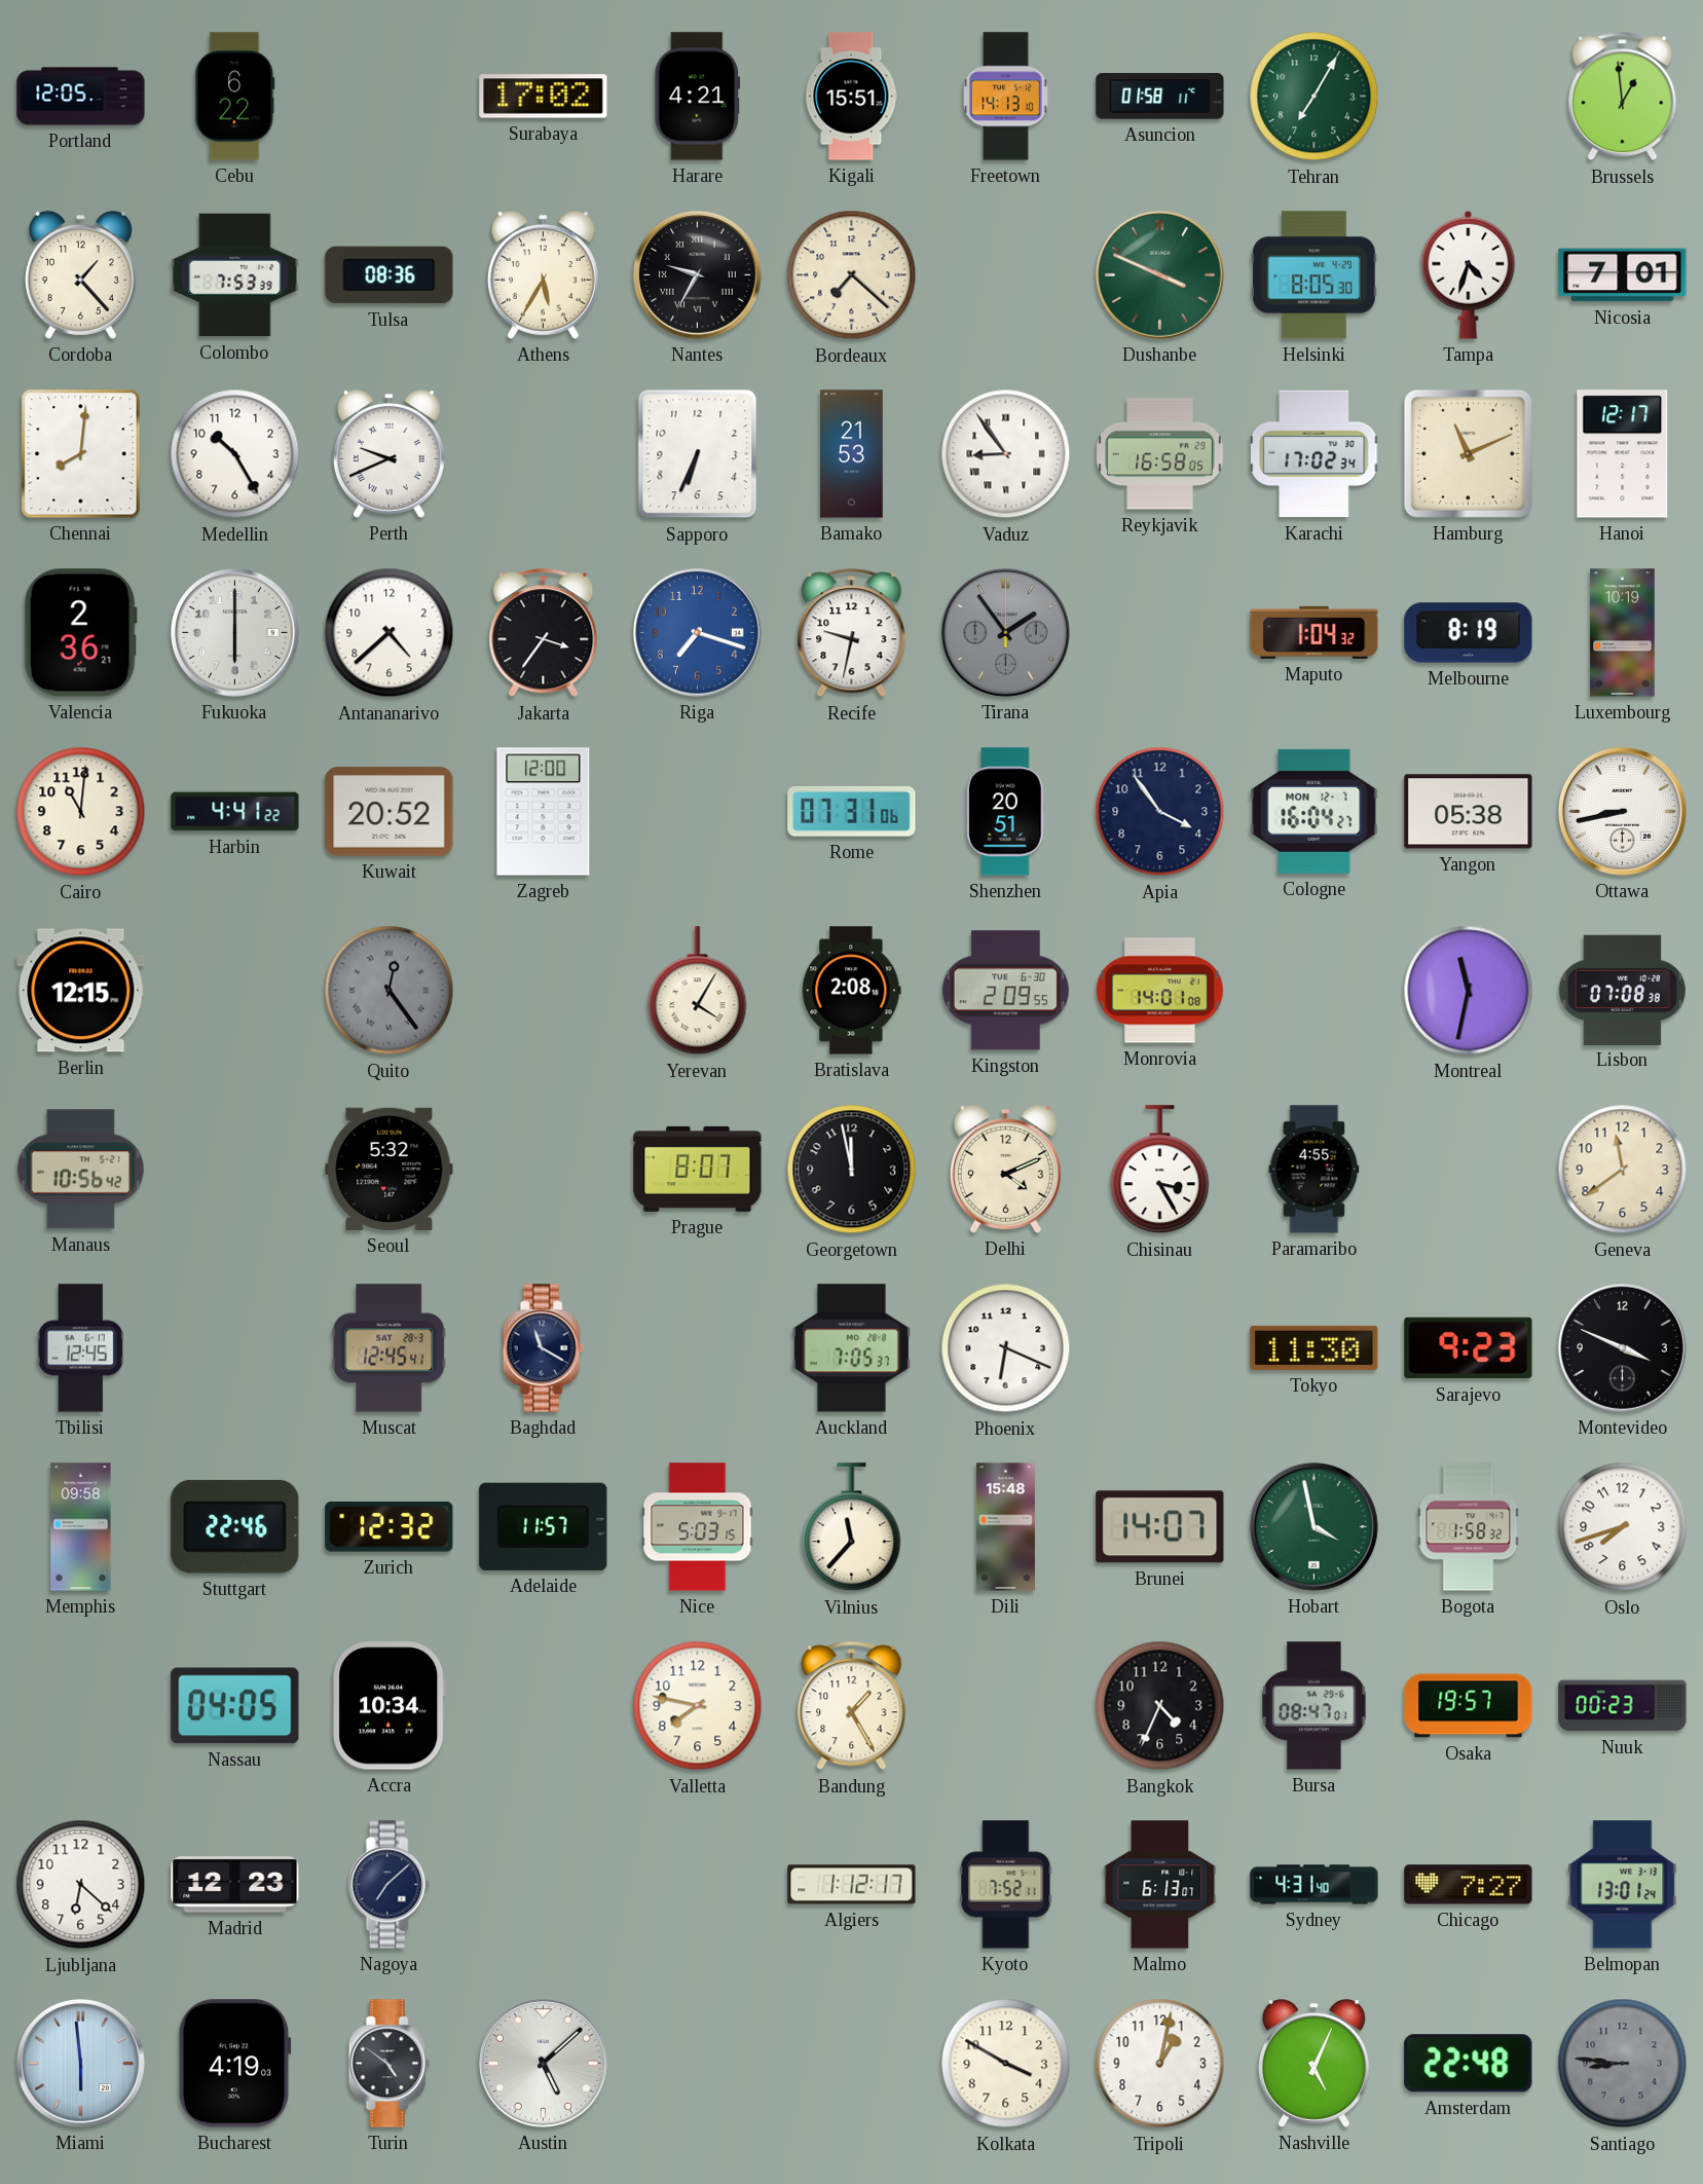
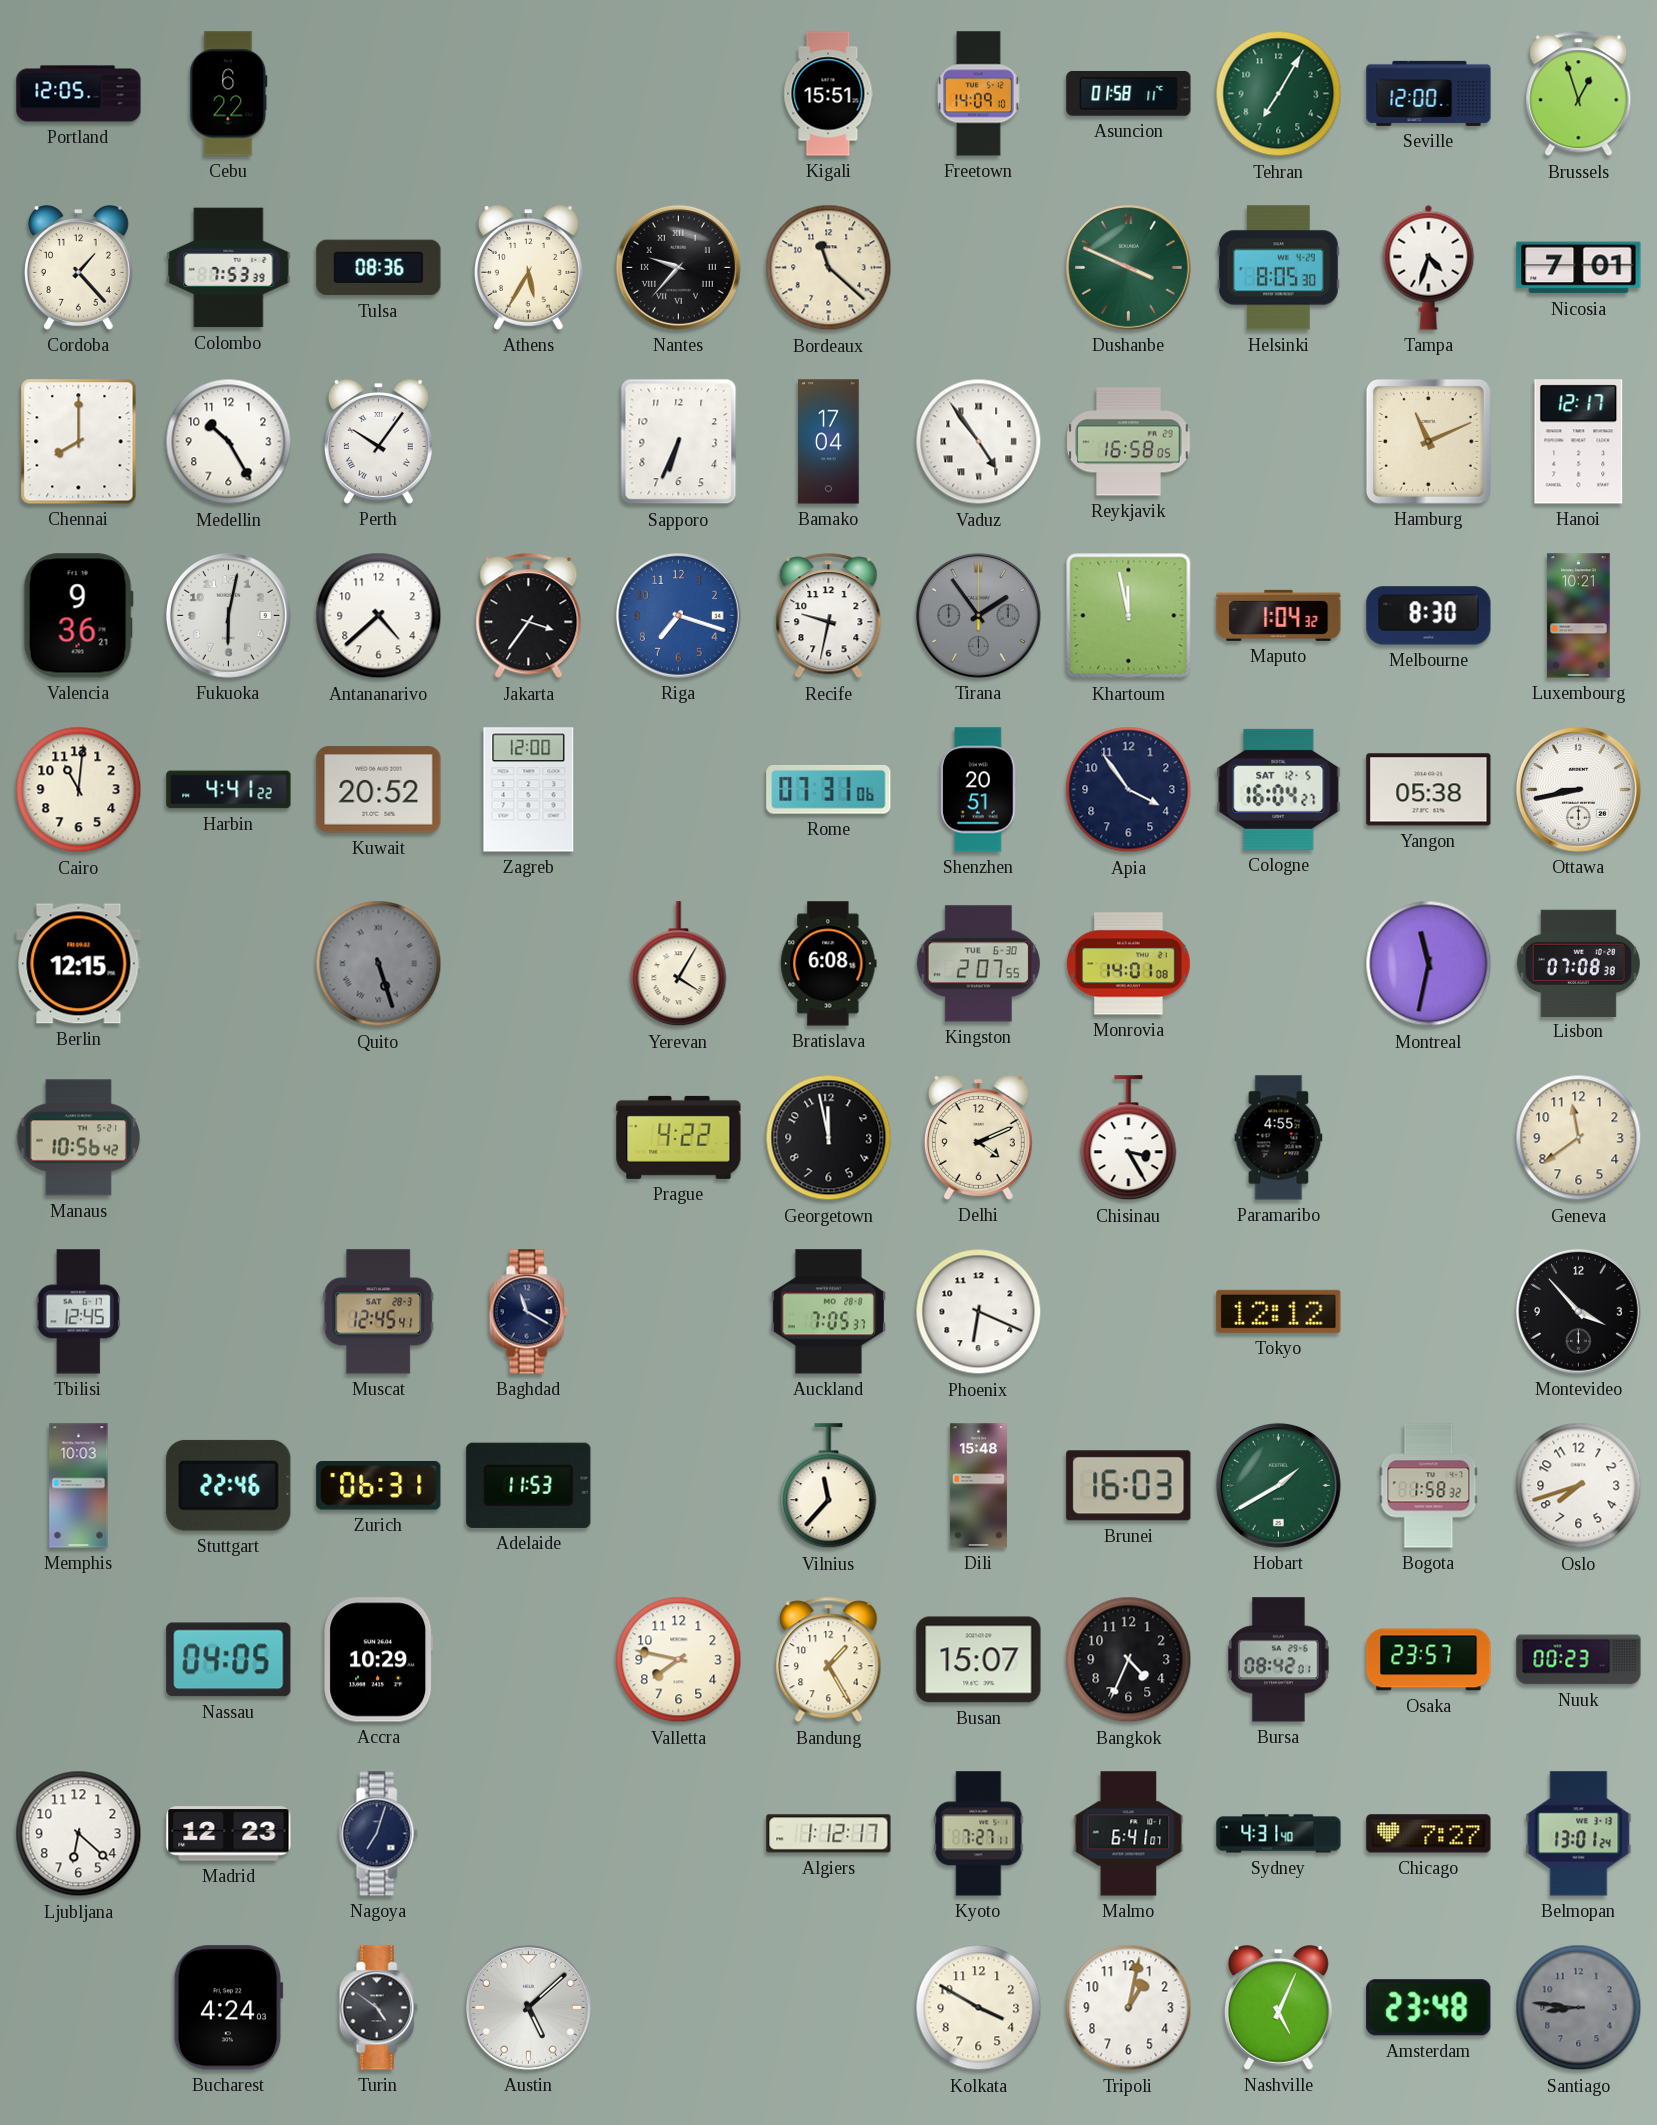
Surabaya: 17:02 -> none (544, 97)
Harare: 4:21 -> none (698, 97)
Freetown: 14:13 -> 14:09 (979, 94)
Seville: none -> 12:00 (1429, 93)
Brussels: 12:59 -> 12:57 (1579, 94)
Nantes: 9:35 -> 9:37 (678, 267)
Bordeaux: 7:22 -> 11:22 (829, 268)
Chennai: 8:01 -> 8:00 (79, 442)
Perth: 9:41 -> 10:06 (378, 442)
Bamako: 21:53 -> 17:04 (829, 442)
Vaduz: 8:54 -> 4:54 (979, 442)
Karachi: 17:02 -> none (1315, 454)
Valencia: 2:36 -> 9:36 (78, 616)
Fukuoka: 6:00 -> 6:02 (228, 615)
Khartoum: none -> 11:58 (1129, 616)
Melbourne: 8:19 -> 8:30 (1429, 616)
Luxembourg: 10:19 -> 10:21 (1579, 616)
Cologne date: MON 12-7 -> SAT 12-5 (1279, 789)
Quito: 12:24 -> 5:27 (379, 964)
Bratislava: 2:08 -> 6:08 (829, 964)
Kingston: 2:09 -> 2:07 (978, 964)
Seoul: 5:32 -> none (390, 1169)
Prague: 8:07 -> 4:22 (679, 1137)
Tokyo: 11:30 -> 12:12 (1279, 1311)
Sarajevo: 9:23 -> none (1469, 1348)
Montevideo: 3:49 -> 3:53 (1578, 1311)
Memphis: 09:58 -> 10:03 (79, 1486)
Zurich: 12:32 -> 06:31 (379, 1486)
Adelaide: 11:57 -> 11:53 (529, 1485)
Nice: 5:03 -> none (698, 1527)
Brunei: 14:07 -> 16:03 (1129, 1486)
Hobart: 3:58 -> 1:40 (1278, 1485)
Accra: 10:34 -> 10:29 (379, 1660)
Busan: none -> 15:07 (979, 1660)
Bursa: 08:47 -> 08:42 (1279, 1660)
Osaka: 19:57 -> 23:57 (1429, 1660)
Nagoya: 7:08 -> 7:03 (378, 1834)
Kyoto: 7:52 -> 7:27 (979, 1834)
Malmo: 6:13 -> 6:41 (1129, 1834)
Miami: 5:59 -> none (80, 2063)
Bucharest: 4:19 -> 4:24 (228, 2008)
Amsterdam: 22:48 -> 23:48 (1429, 2008)
